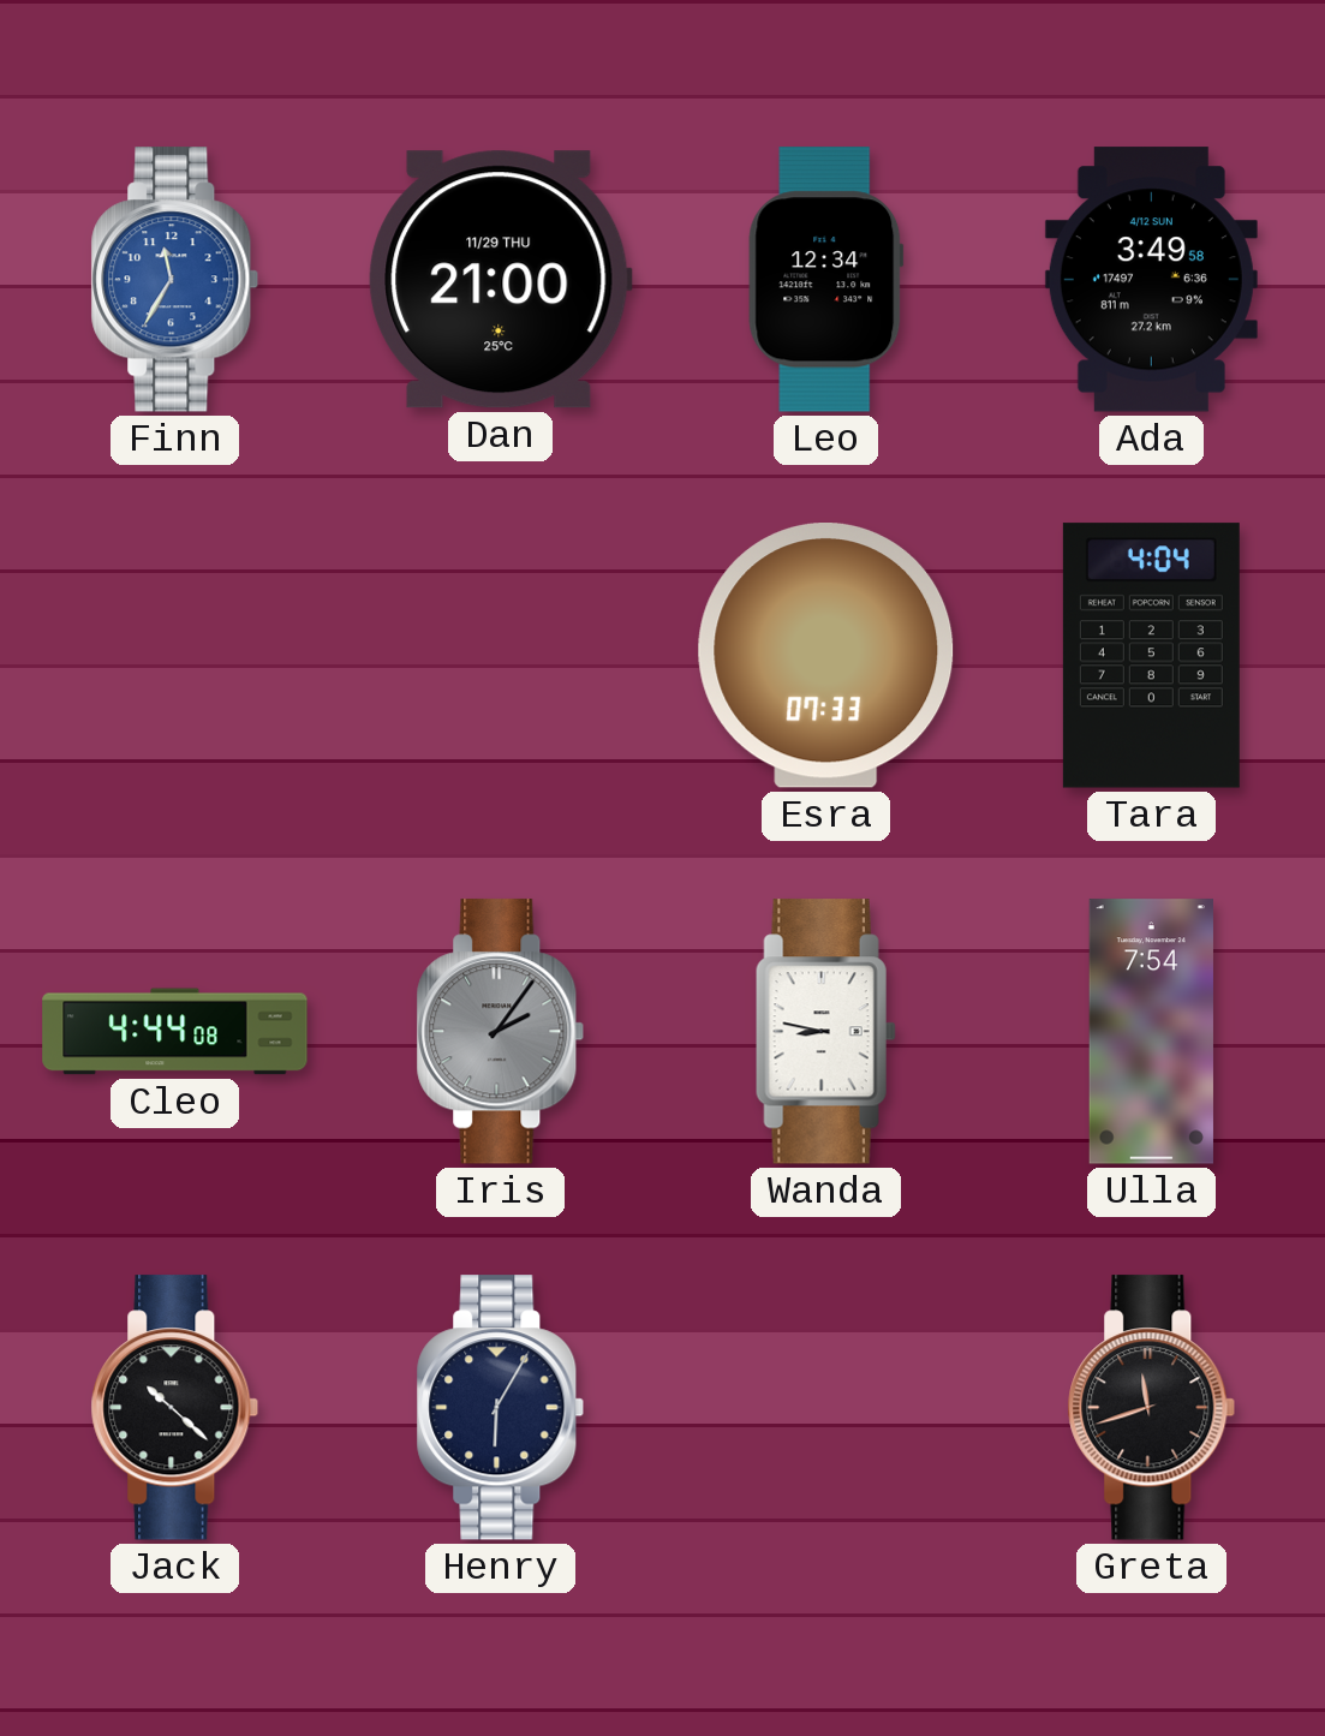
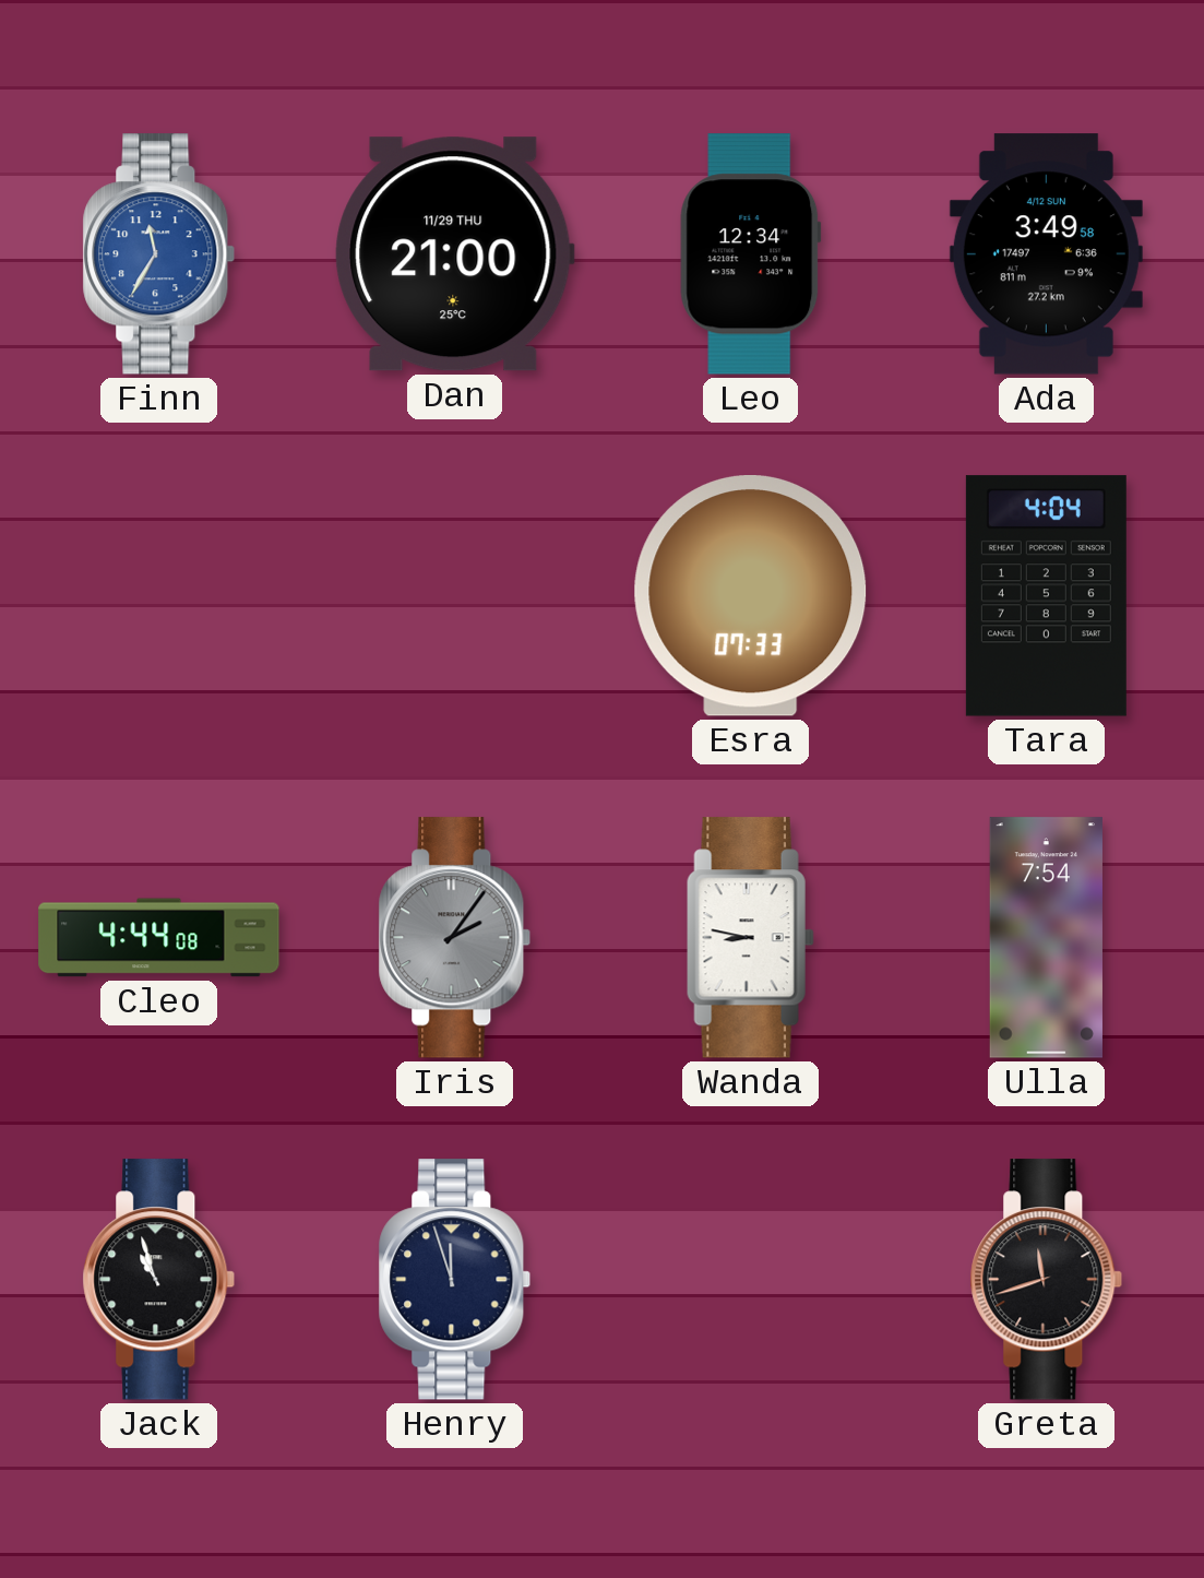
Jack: 10:22 -> 10:57 (159, 1280)
Henry: 6:05 -> 11:57 (455, 1280)
